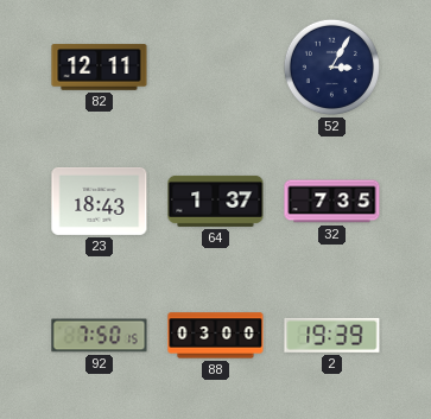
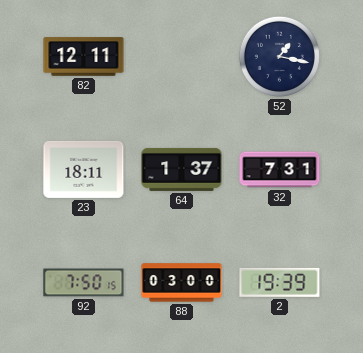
52: 3:05 -> 1:17 (279, 56)
23: 18:43 -> 18:11 (84, 169)
32: 7:35 -> 7:31 (280, 170)
